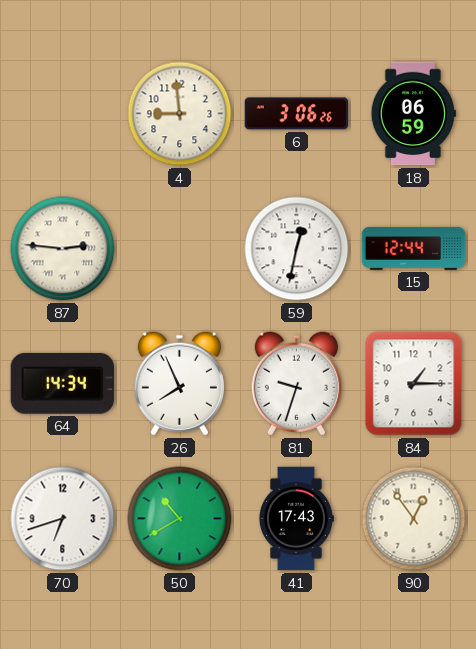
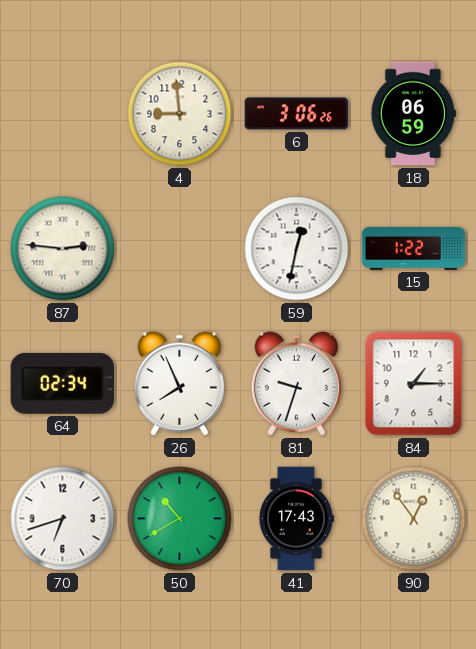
15: 12:44 -> 1:22 (414, 248)
64: 14:34 -> 02:34 (62, 383)
